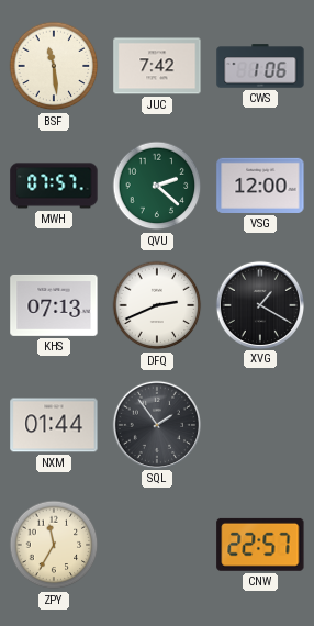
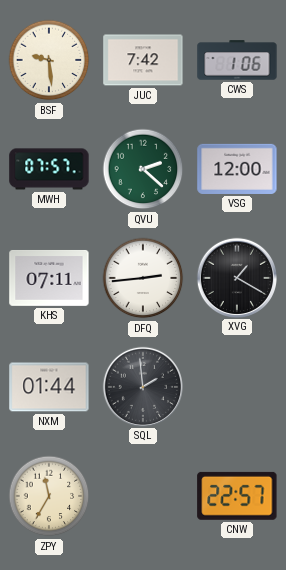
BSF: 11:29 -> 9:29 (49, 60)
KHS: 07:13 -> 07:11 (49, 278)
DFQ: 2:41 -> 2:44 (143, 278)
SQL: 1:54 -> 1:59 (142, 386)
